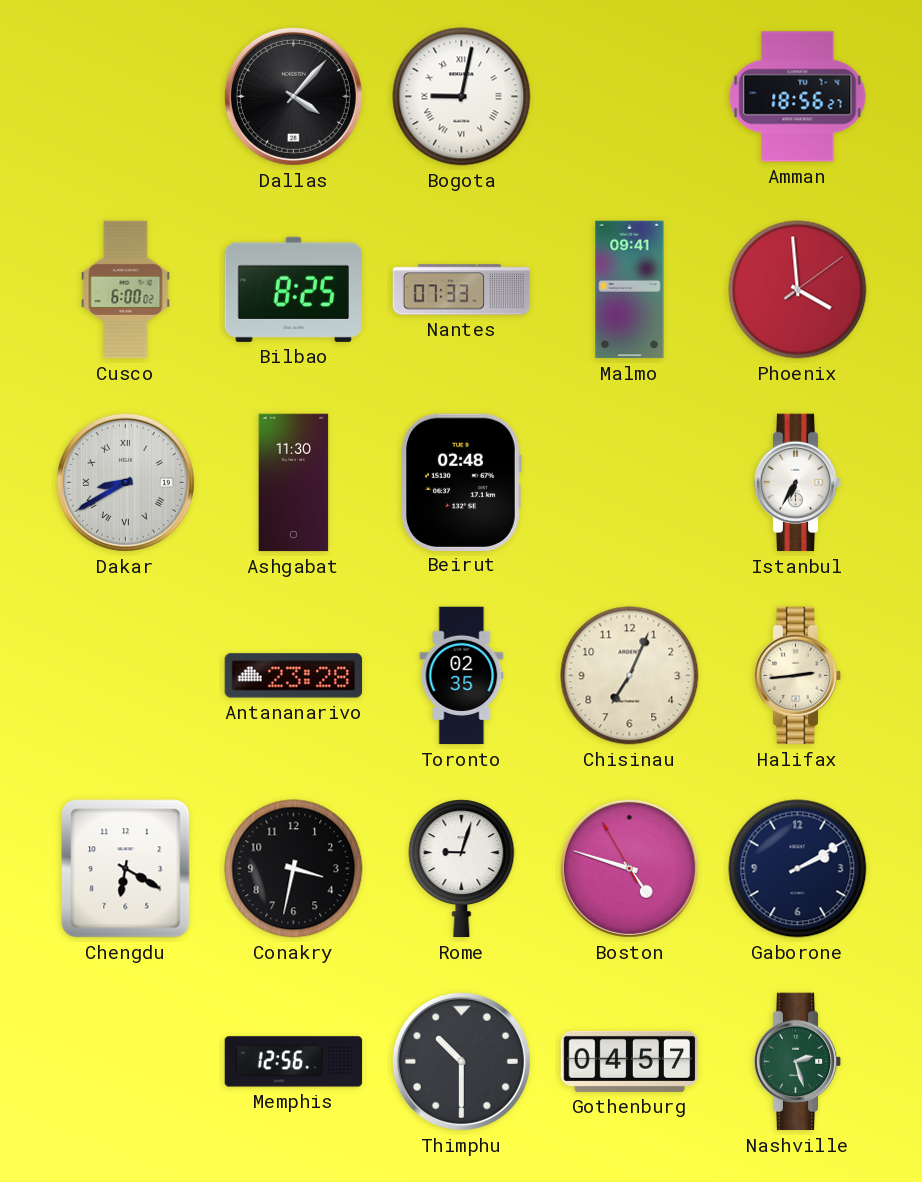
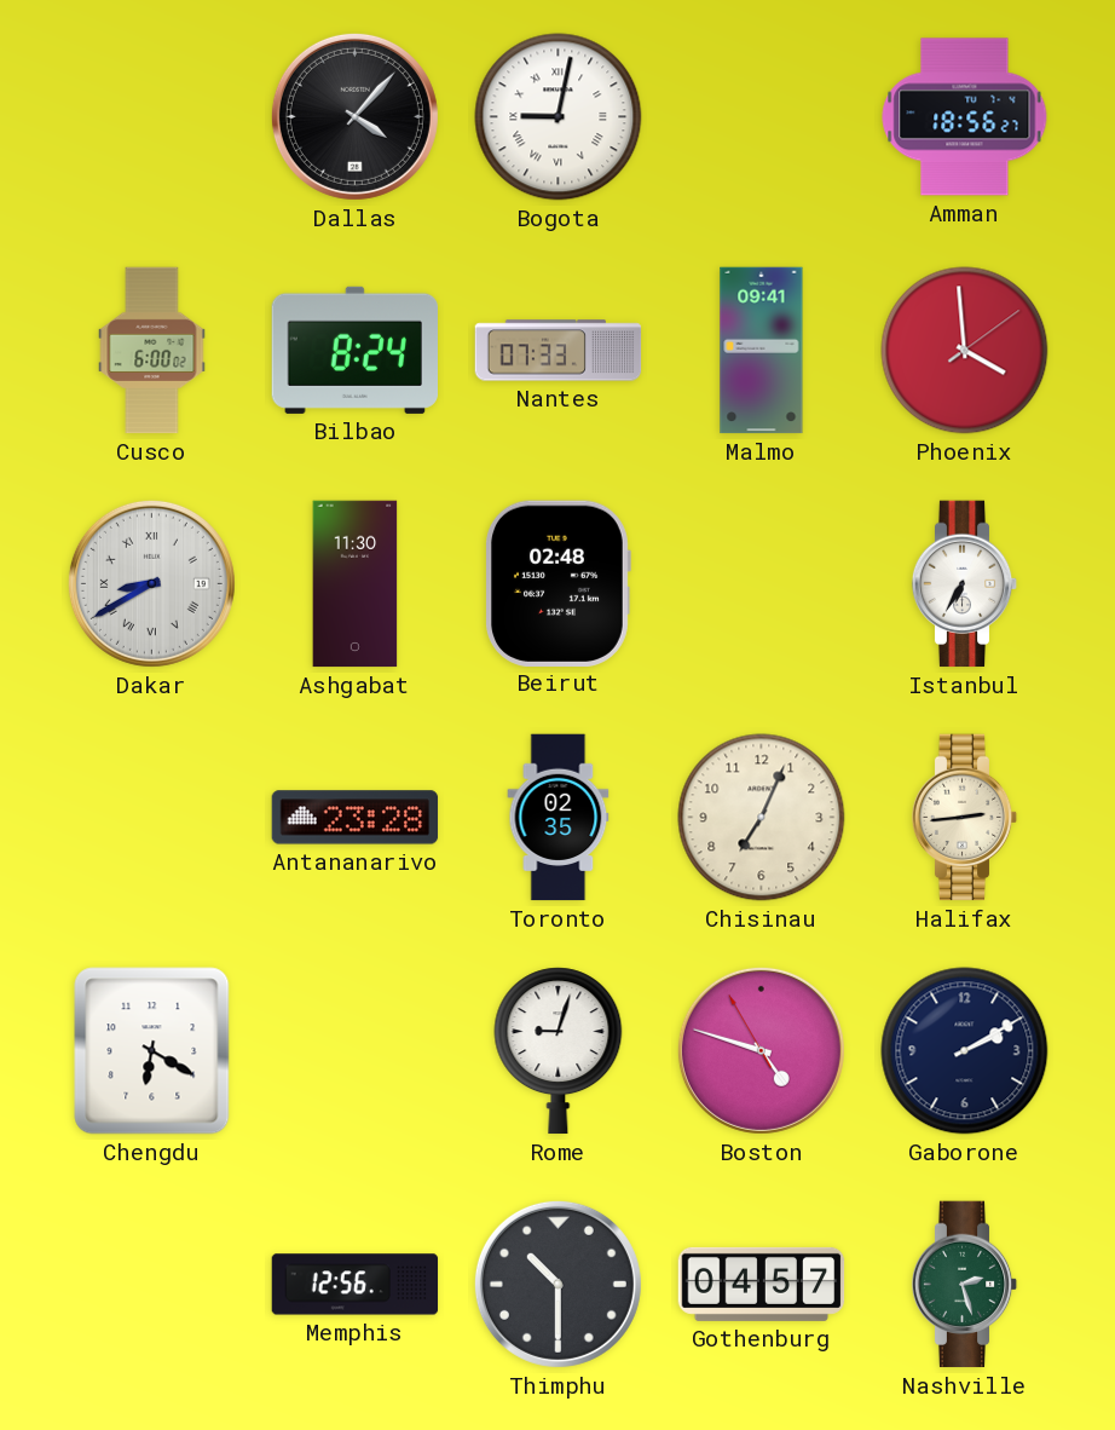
Bilbao: 8:25 -> 8:24 (354, 350)
Conakry: 3:32 -> none (294, 869)
